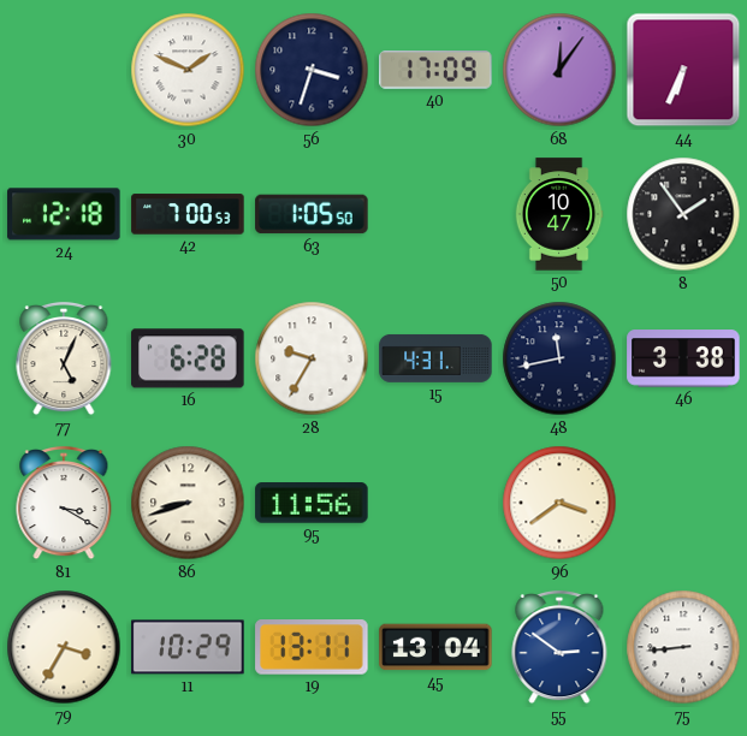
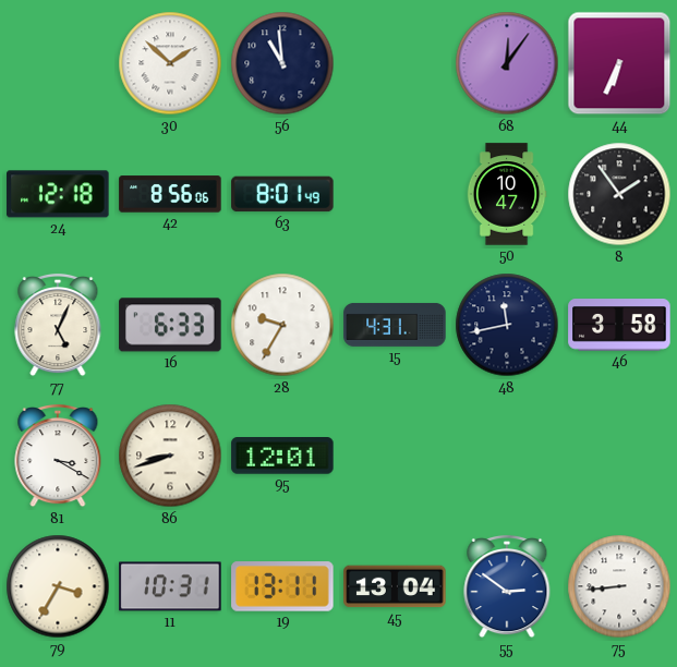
30: 1:49 -> 1:52 (170, 63)
56: 3:33 -> 10:59 (282, 63)
40: 17:09 -> none (435, 70)
42: 7:00 -> 8:56 (170, 194)
63: 1:05 -> 8:01 (282, 194)
16: 6:28 -> 6:33 (170, 325)
46: 3:38 -> 3:58 (619, 325)
95: 11:56 -> 12:01 (282, 456)
96: 3:39 -> none (559, 503)
11: 10:29 -> 10:31 (170, 586)
